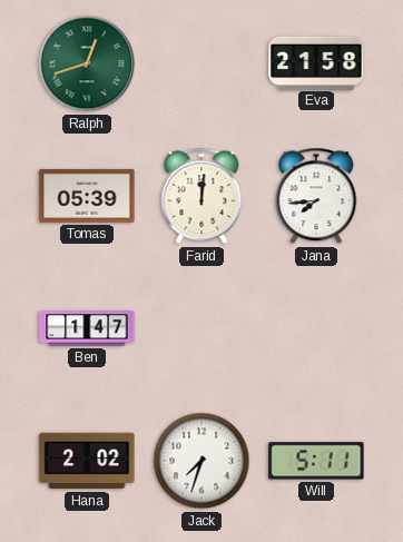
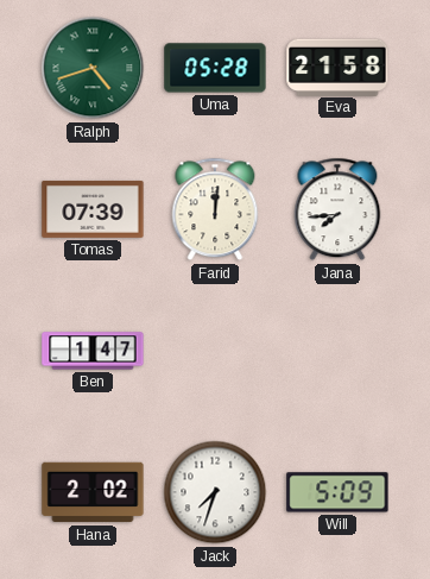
Ralph: 12:42 -> 4:42 (93, 68)
Uma: none -> 05:28 (215, 68)
Tomas: 05:39 -> 07:39 (93, 209)
Will: 5:11 -> 5:09 (337, 492)
